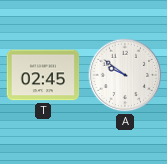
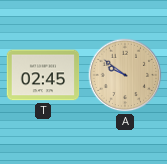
A dial: white -> champagne (125, 75)
